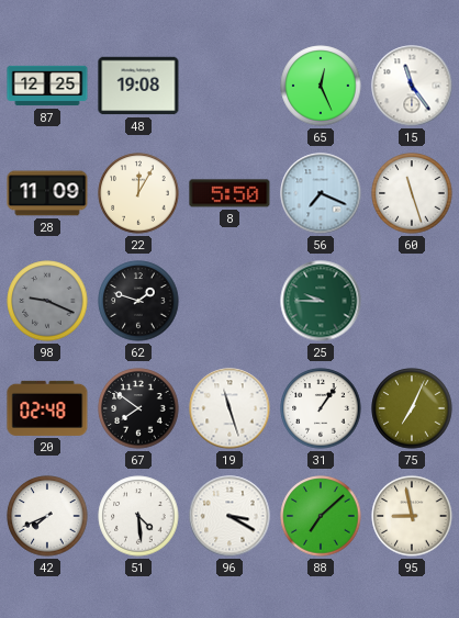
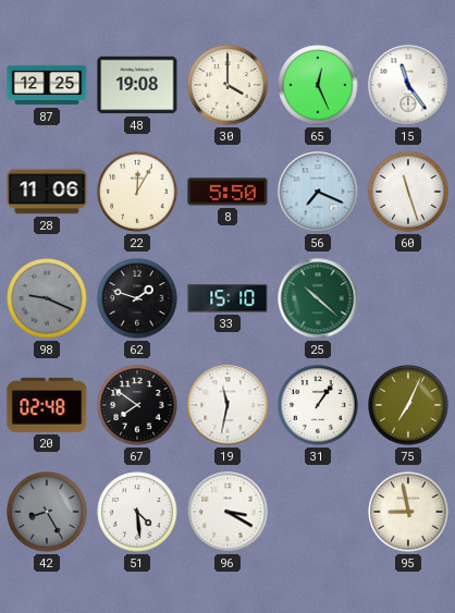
30: none -> 4:00 (228, 85)
28: 11:09 -> 11:06 (47, 192)
33: none -> 15:10 (228, 298)
25: 9:45 -> 10:22 (318, 298)
19: 11:27 -> 11:32 (228, 405)
42: 7:41 -> 8:25 (47, 512)
42 dial: white -> grey (47, 512)
88: 7:08 -> none (321, 516)
